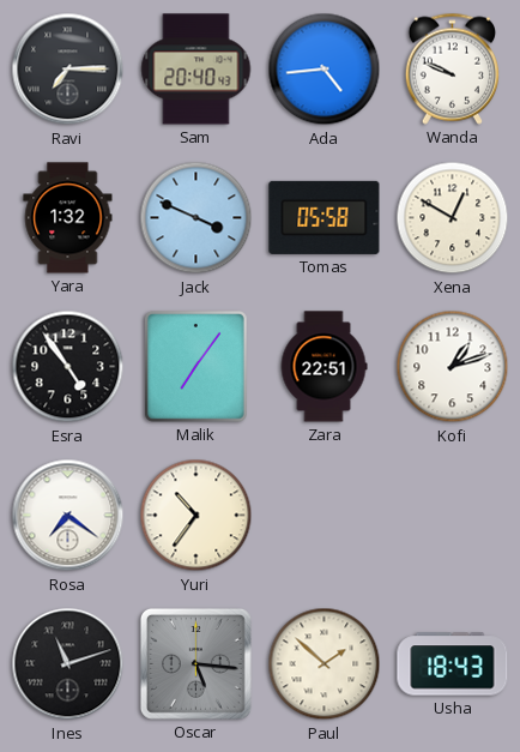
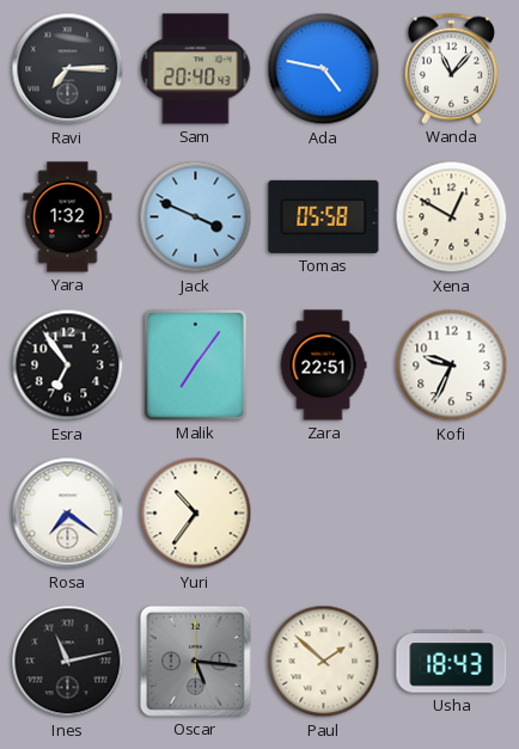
Ada: 4:44 -> 4:47 (324, 69)
Wanda: 9:49 -> 11:07 (451, 68)
Esra: 4:54 -> 6:54 (68, 366)
Kofi: 1:12 -> 9:34 (452, 366)
Ines: 11:12 -> 11:13 (68, 662)
